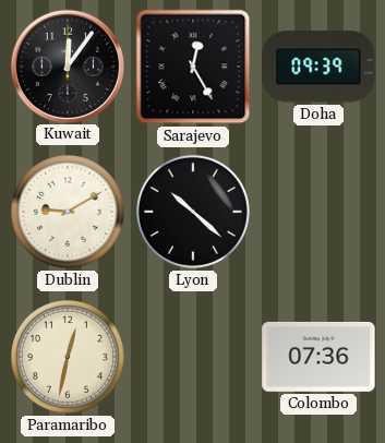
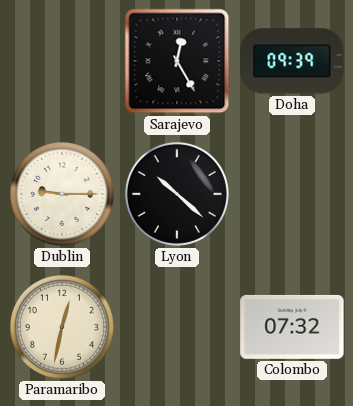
Kuwait: 12:06 -> none (67, 65)
Dublin: 9:10 -> 9:15 (62, 194)
Colombo: 07:36 -> 07:32 (292, 327)
